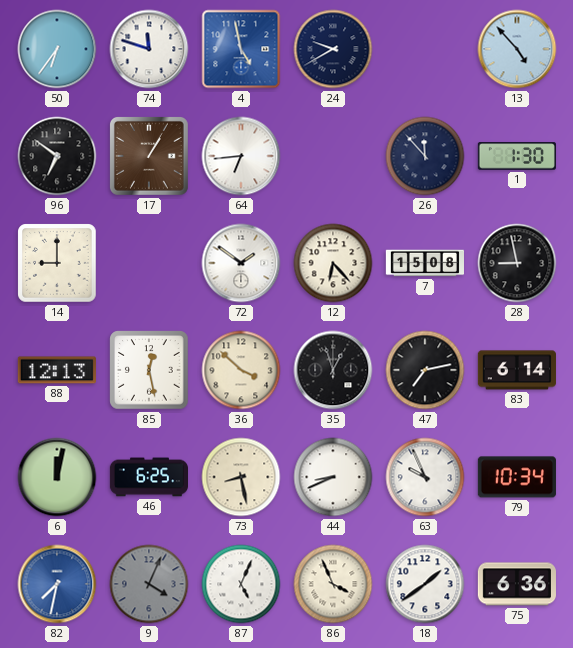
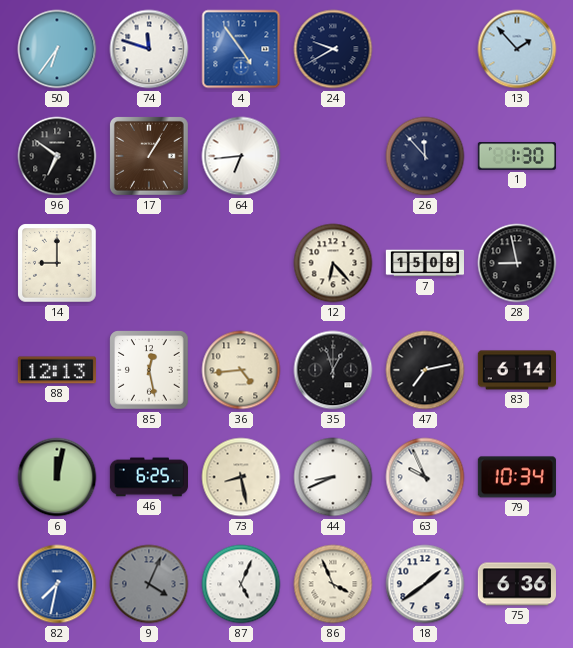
4: 4:58 -> 4:54 (241, 49)
13: 4:53 -> 1:53 (517, 49)
72: 1:51 -> none (241, 263)
36: 3:52 -> 4:44 (241, 370)
